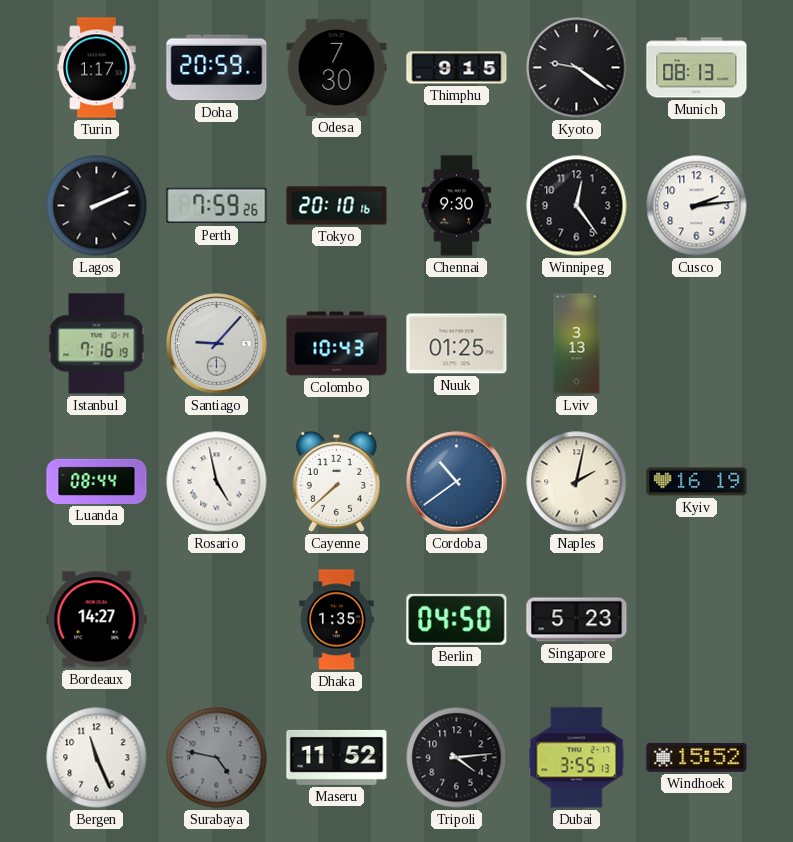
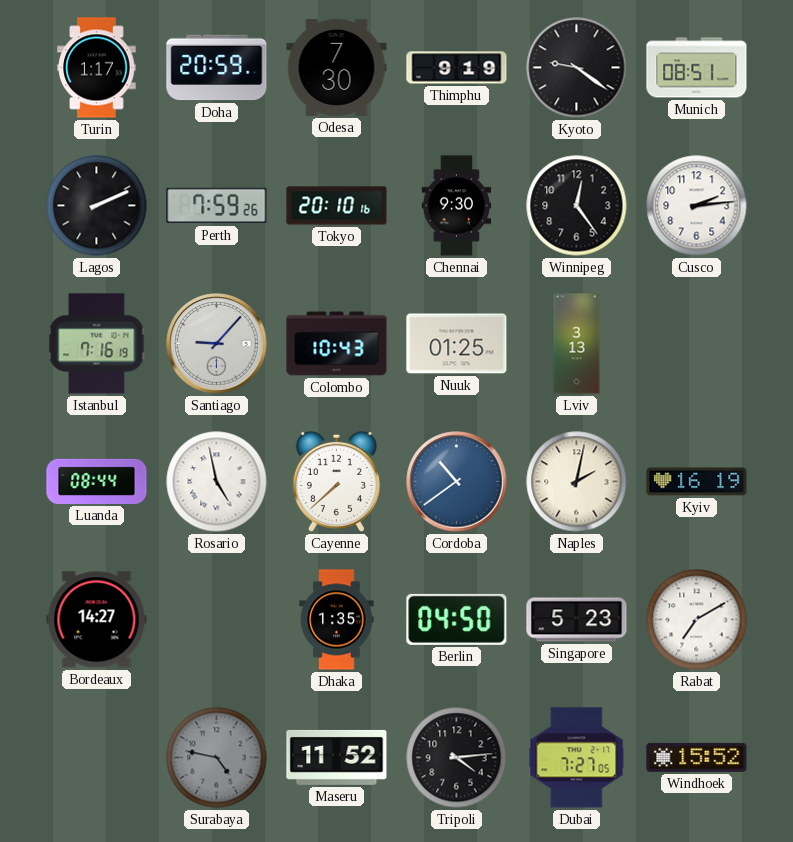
Thimphu: 9:15 -> 9:19 (457, 68)
Munich: 08:13 -> 08:51 (697, 68)
Rabat: none -> 7:10 (697, 620)
Bergen: 11:26 -> none (97, 758)
Dubai: 3:55 -> 7:27 (577, 758)
